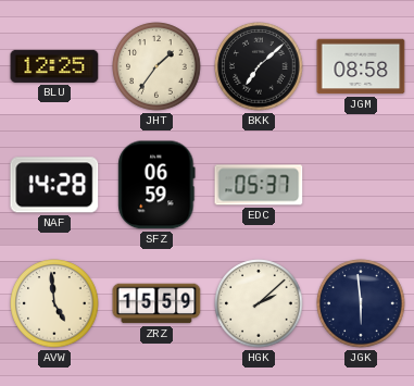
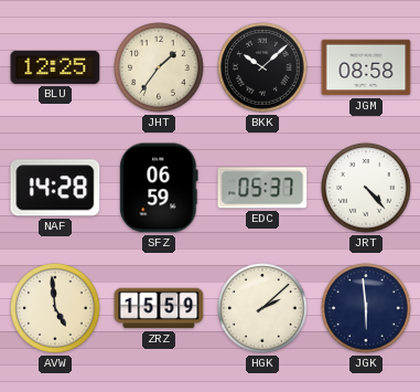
BKK: 7:08 -> 10:08 (262, 67)
JRT: none -> 4:23 (366, 188)
